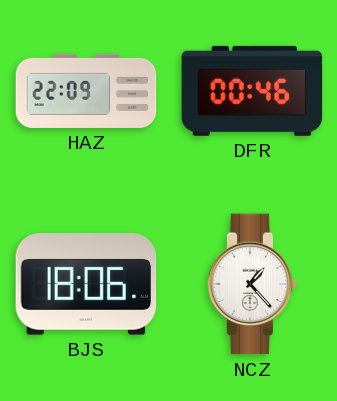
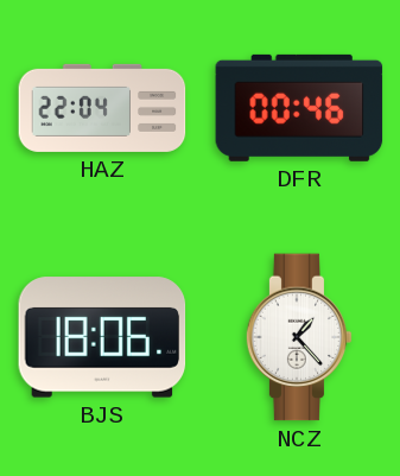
HAZ: 22:09 -> 22:04 (102, 108)
